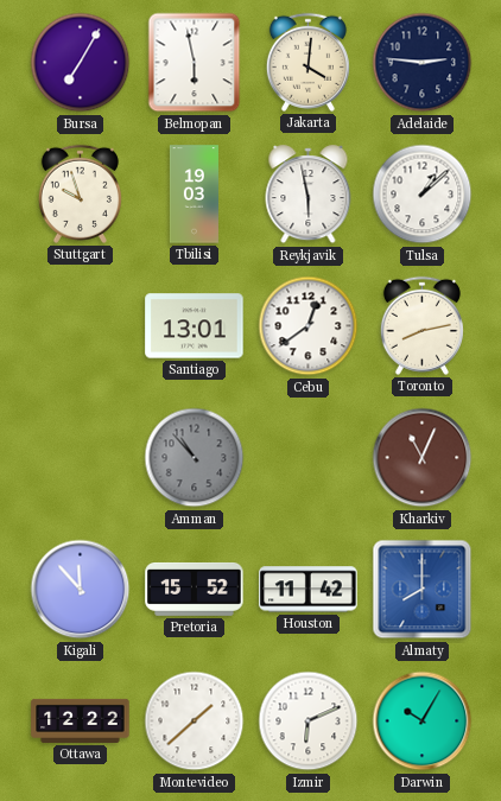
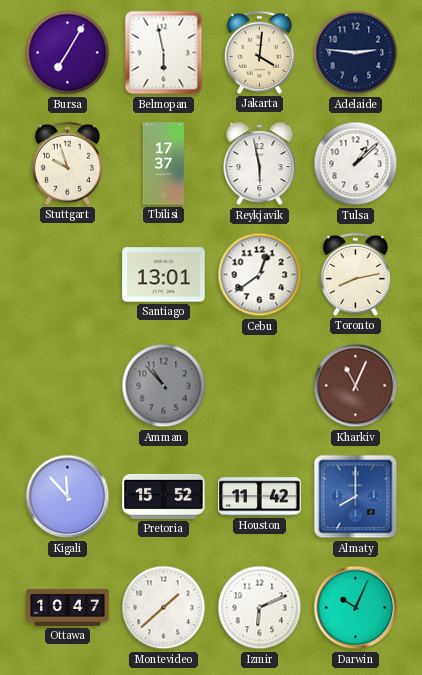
Tbilisi: 19:03 -> 17:37 (163, 164)
Ottawa: 12:22 -> 10:47 (68, 607)
Darwin: 10:05 -> 10:04 (356, 608)
